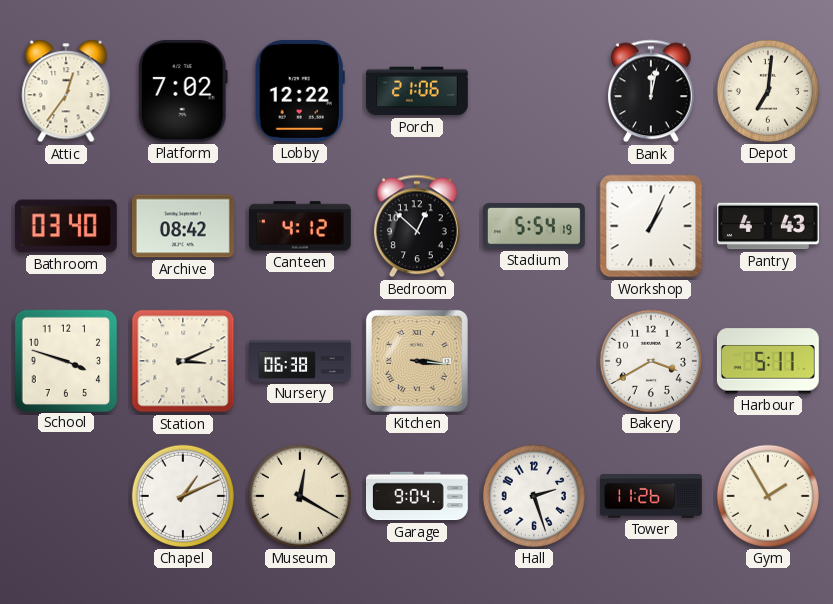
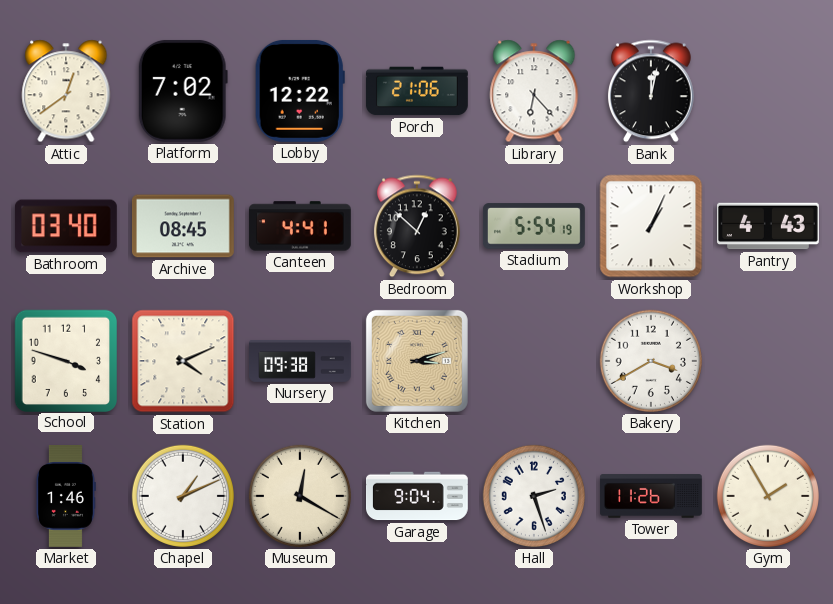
Attic: 12:36 -> 12:39 (66, 91)
Library: none -> 6:23 (534, 91)
Depot: 7:01 -> none (768, 91)
Archive: 08:42 -> 08:45 (183, 226)
Canteen: 4:12 -> 4:41 (300, 226)
Station: 3:11 -> 4:11 (183, 361)
Nursery: 06:38 -> 09:38 (301, 361)
Kitchen: 3:16 -> 3:12 (417, 361)
Harbour: 5:11 -> none (768, 361)
Market: none -> 1:46 (65, 497)
